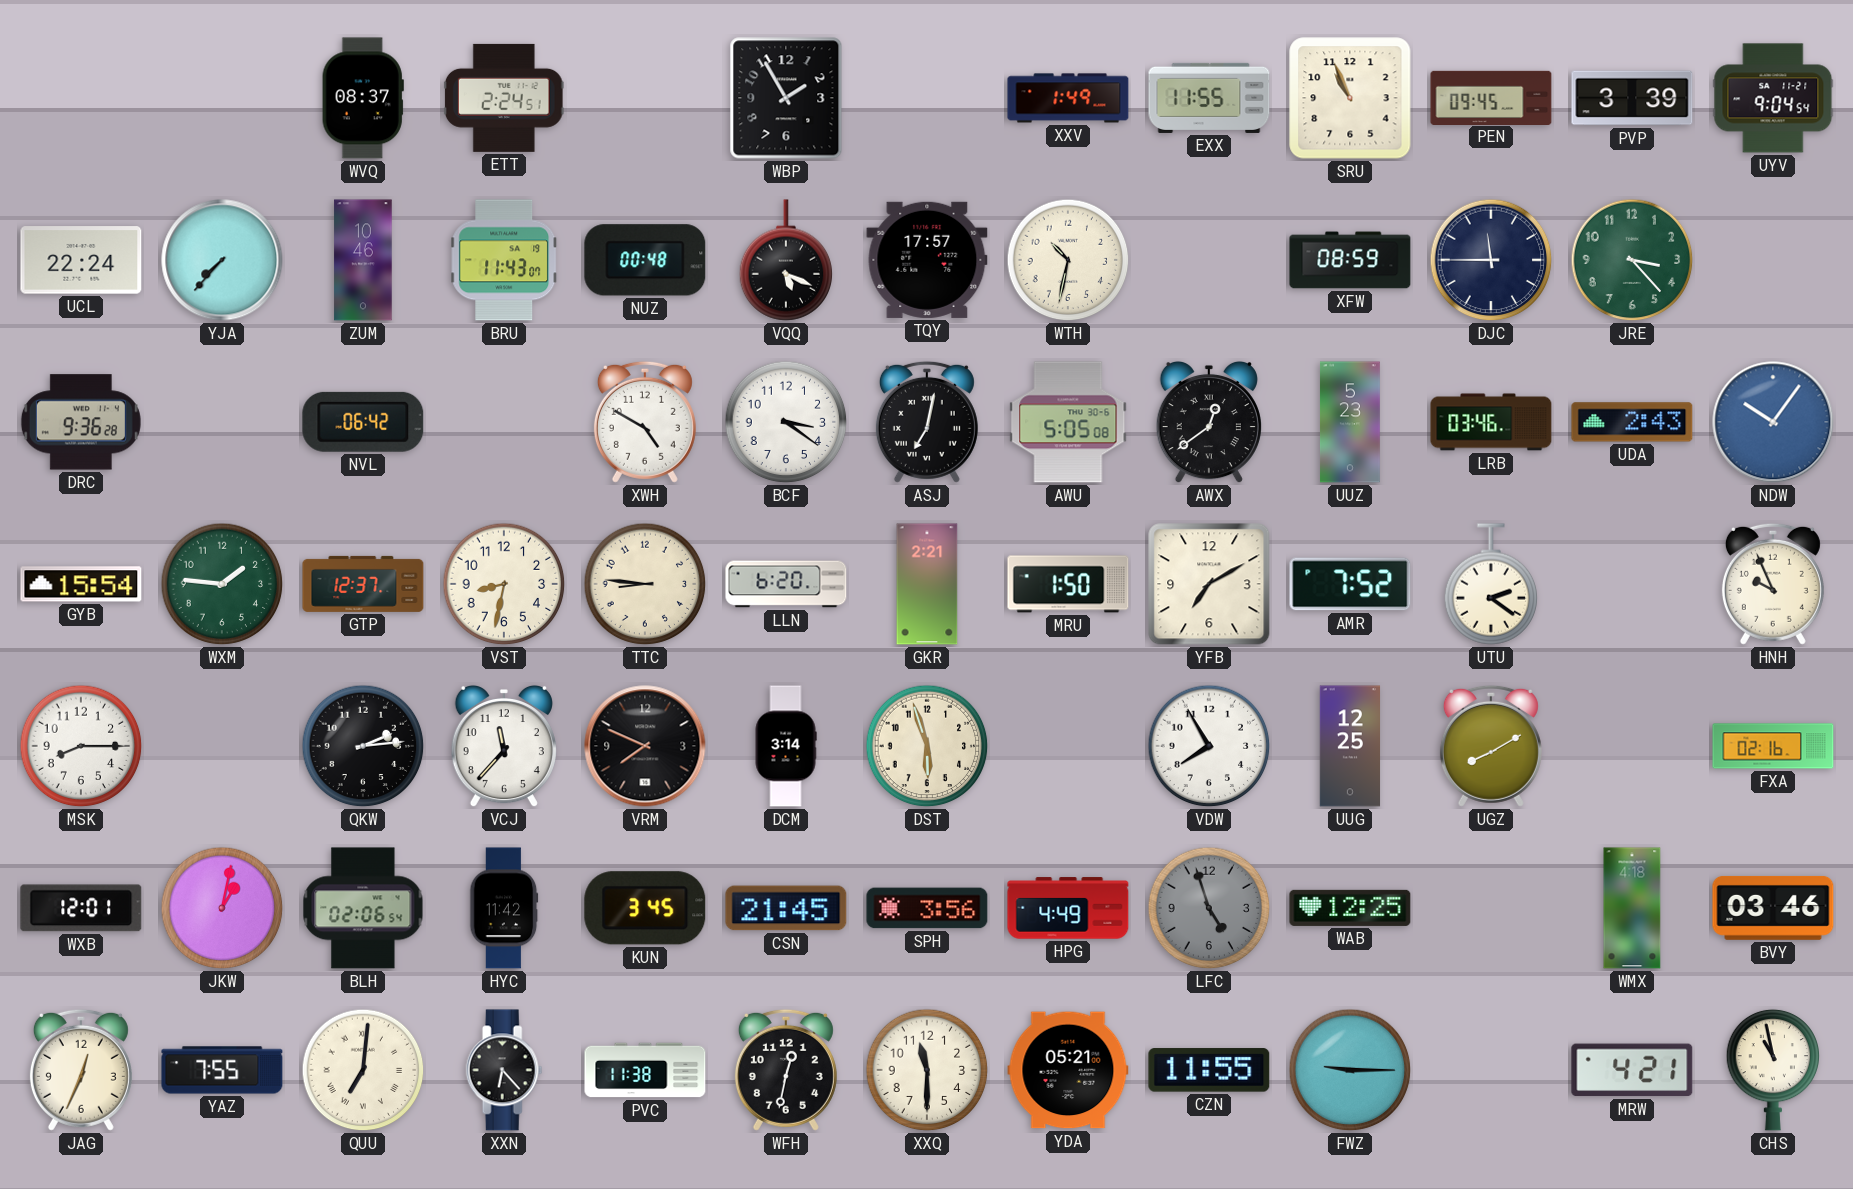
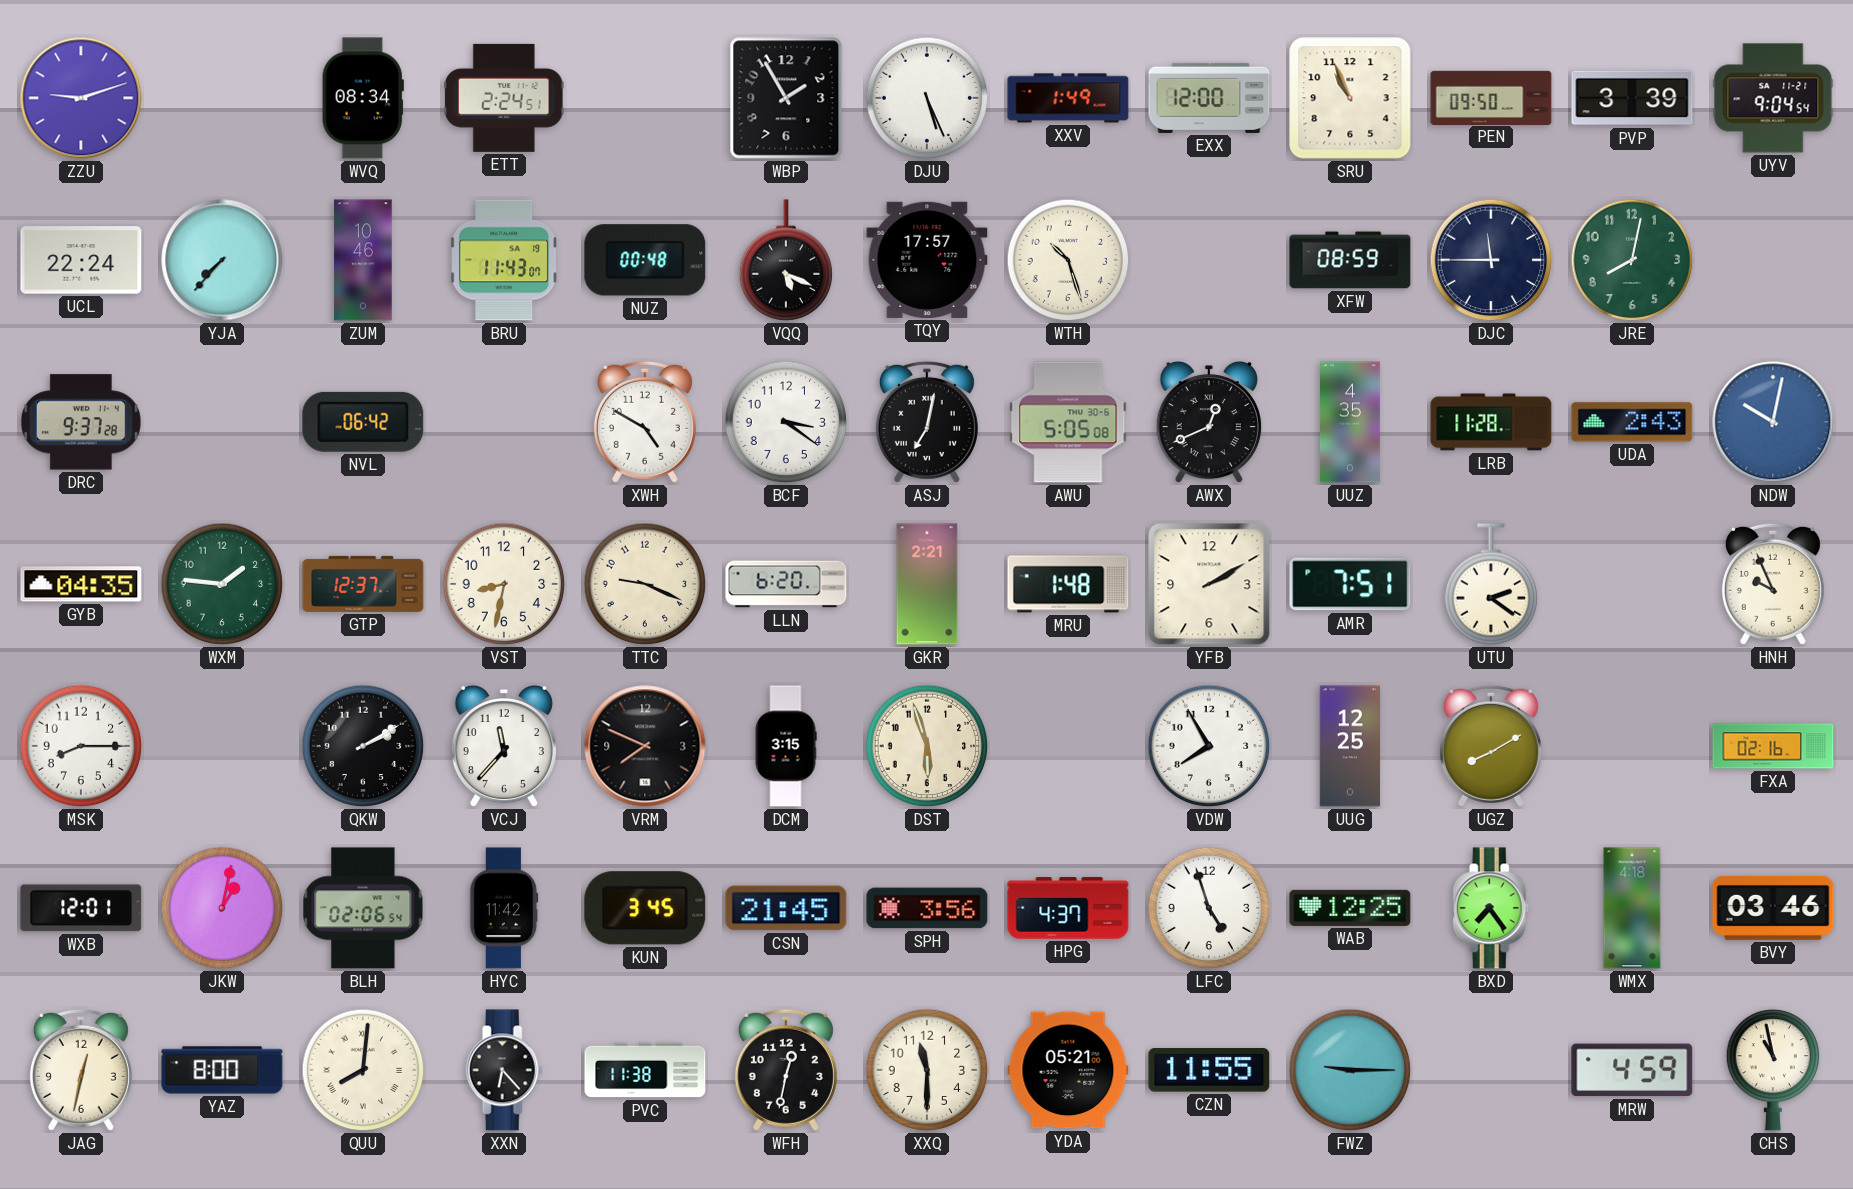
ZZU: none -> 9:12 (81, 98)
WVQ: 08:37 -> 08:34 (363, 98)
DJU: none -> 5:26 (927, 98)
EXX: 11:55 -> 12:00 (1209, 98)
PEN: 09:45 -> 09:50 (1491, 97)
WTH: 10:32 -> 10:27 (1068, 260)
JRE: 3:23 -> 8:02 (1632, 260)
DRC: 9:36 -> 9:37 (81, 422)
AWX: 12:39 -> 12:41 (1209, 422)
UUZ: 5:23 -> 4:35 (1350, 422)
LRB: 03:46 -> 11:28 (1491, 422)
NDW: 10:06 -> 10:02 (1773, 422)
GYB: 15:54 -> 04:35 (81, 584)
TTC: 8:46 -> 9:19 (645, 584)
MRU: 1:50 -> 1:48 (1068, 584)
YFB: 7:10 -> 2:10 (1209, 584)
AMR: 7:52 -> 7:51 (1350, 584)
QKW: 2:14 -> 2:10 (363, 746)
DCM: 3:14 -> 3:15 (786, 746)
HPG: 4:49 -> 4:37 (1068, 908)
LFC dial: grey -> white (1209, 908)
BXD: none -> 7:24 (1491, 908)
JAG: 12:34 -> 12:32 (81, 1070)
YAZ: 7:55 -> 8:00 (222, 1070)
QUU: 7:01 -> 8:01 (363, 1070)
MRW: 4:21 -> 4:59 (1632, 1070)
